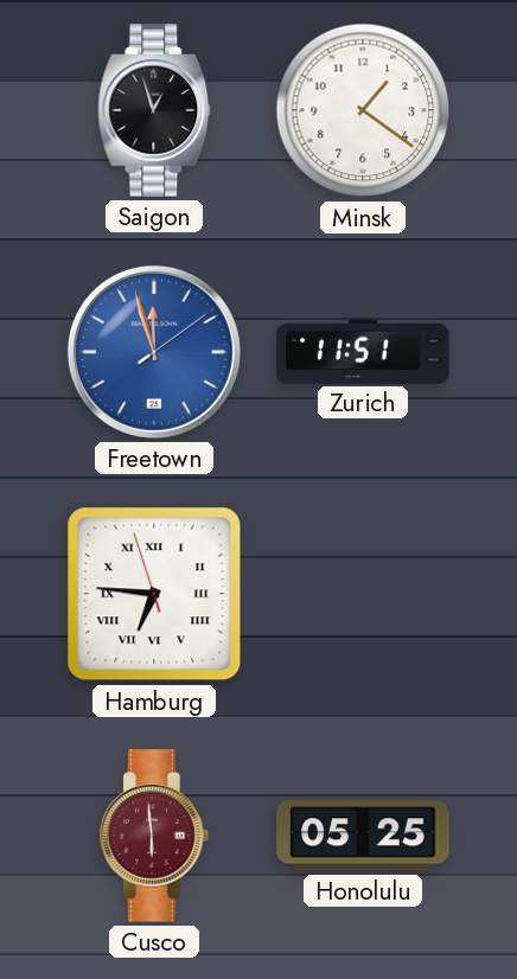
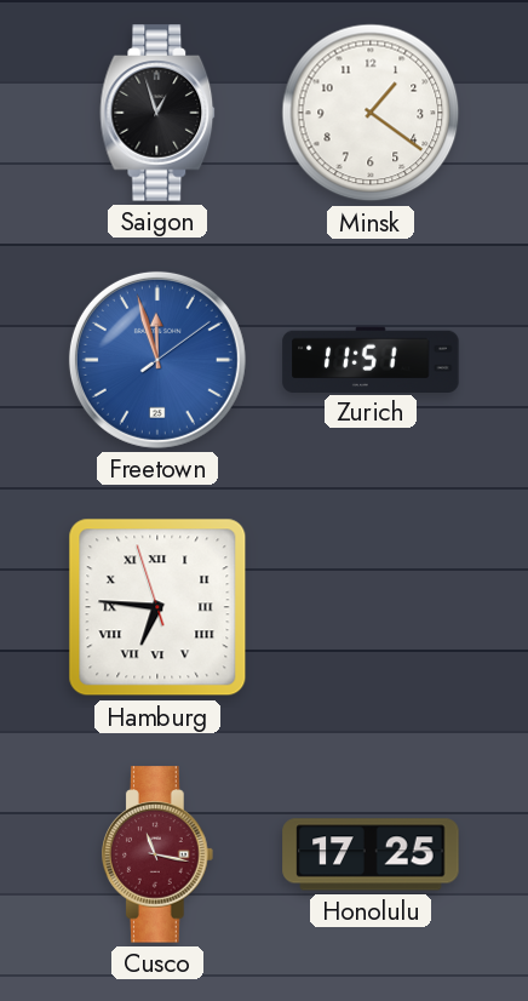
Cusco: 5:59 -> 11:17 (157, 854)
Honolulu: 05:25 -> 17:25 (371, 854)
